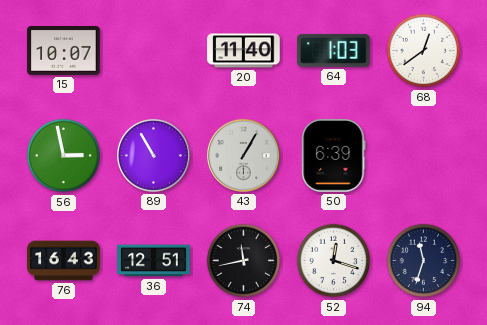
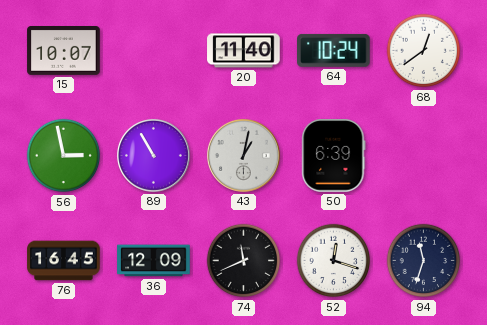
64: 1:03 -> 10:24 (334, 50)
43: 1:05 -> 1:02 (243, 155)
76: 16:43 -> 16:45 (64, 261)
36: 12:51 -> 12:09 (154, 261)
74: 11:43 -> 11:41 (244, 261)
